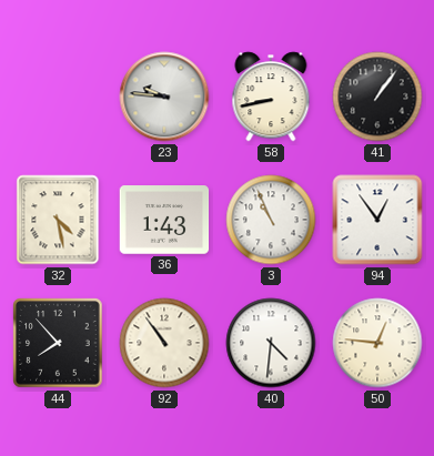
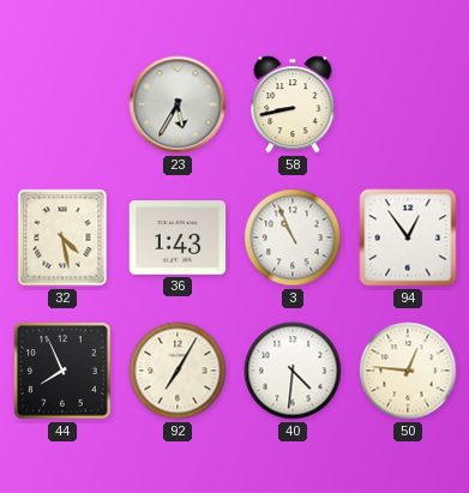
23: 9:46 -> 5:35 (178, 104)
41: 1:06 -> none (377, 97)
44: 7:53 -> 7:56 (62, 371)
92: 10:54 -> 7:05 (178, 371)
